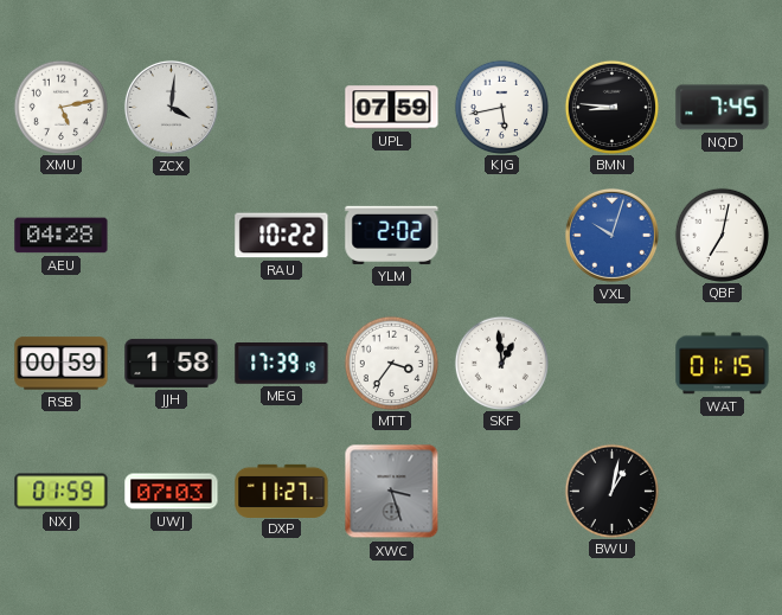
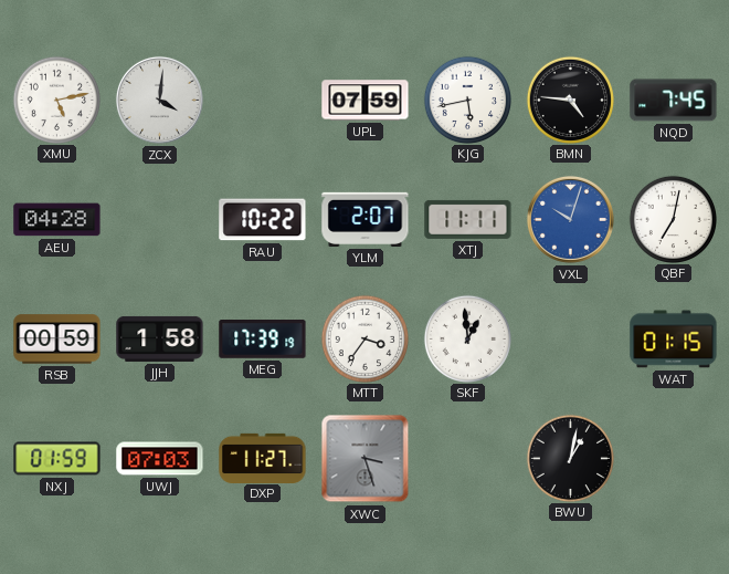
BMN: 8:46 -> 4:46 (570, 100)
YLM: 2:02 -> 2:07 (366, 219)
XTJ: none -> 11:11 (468, 219)
